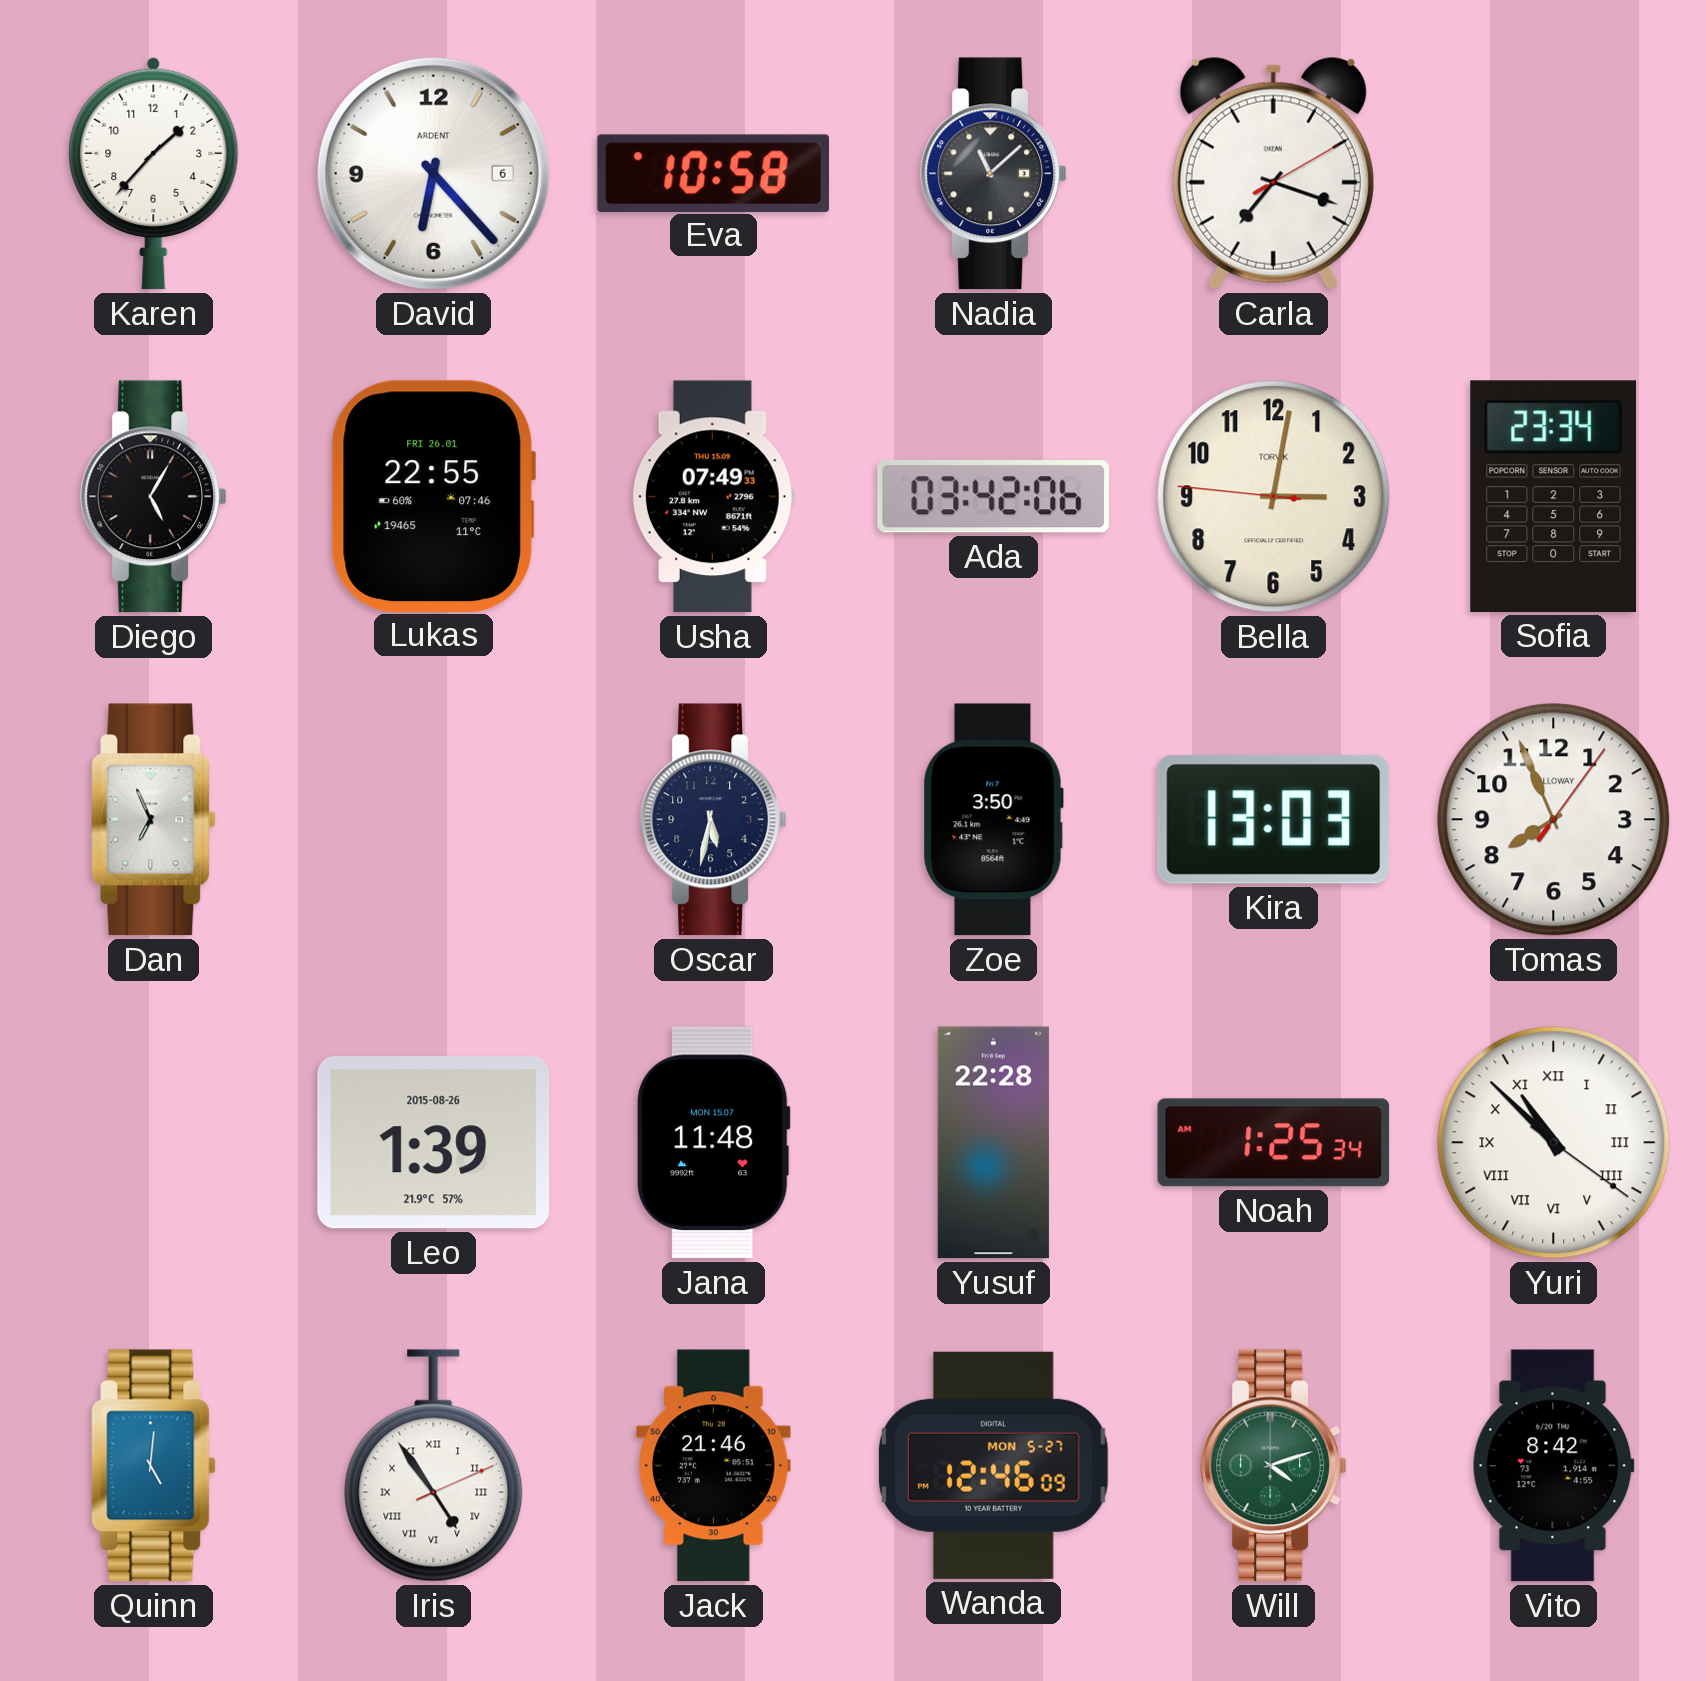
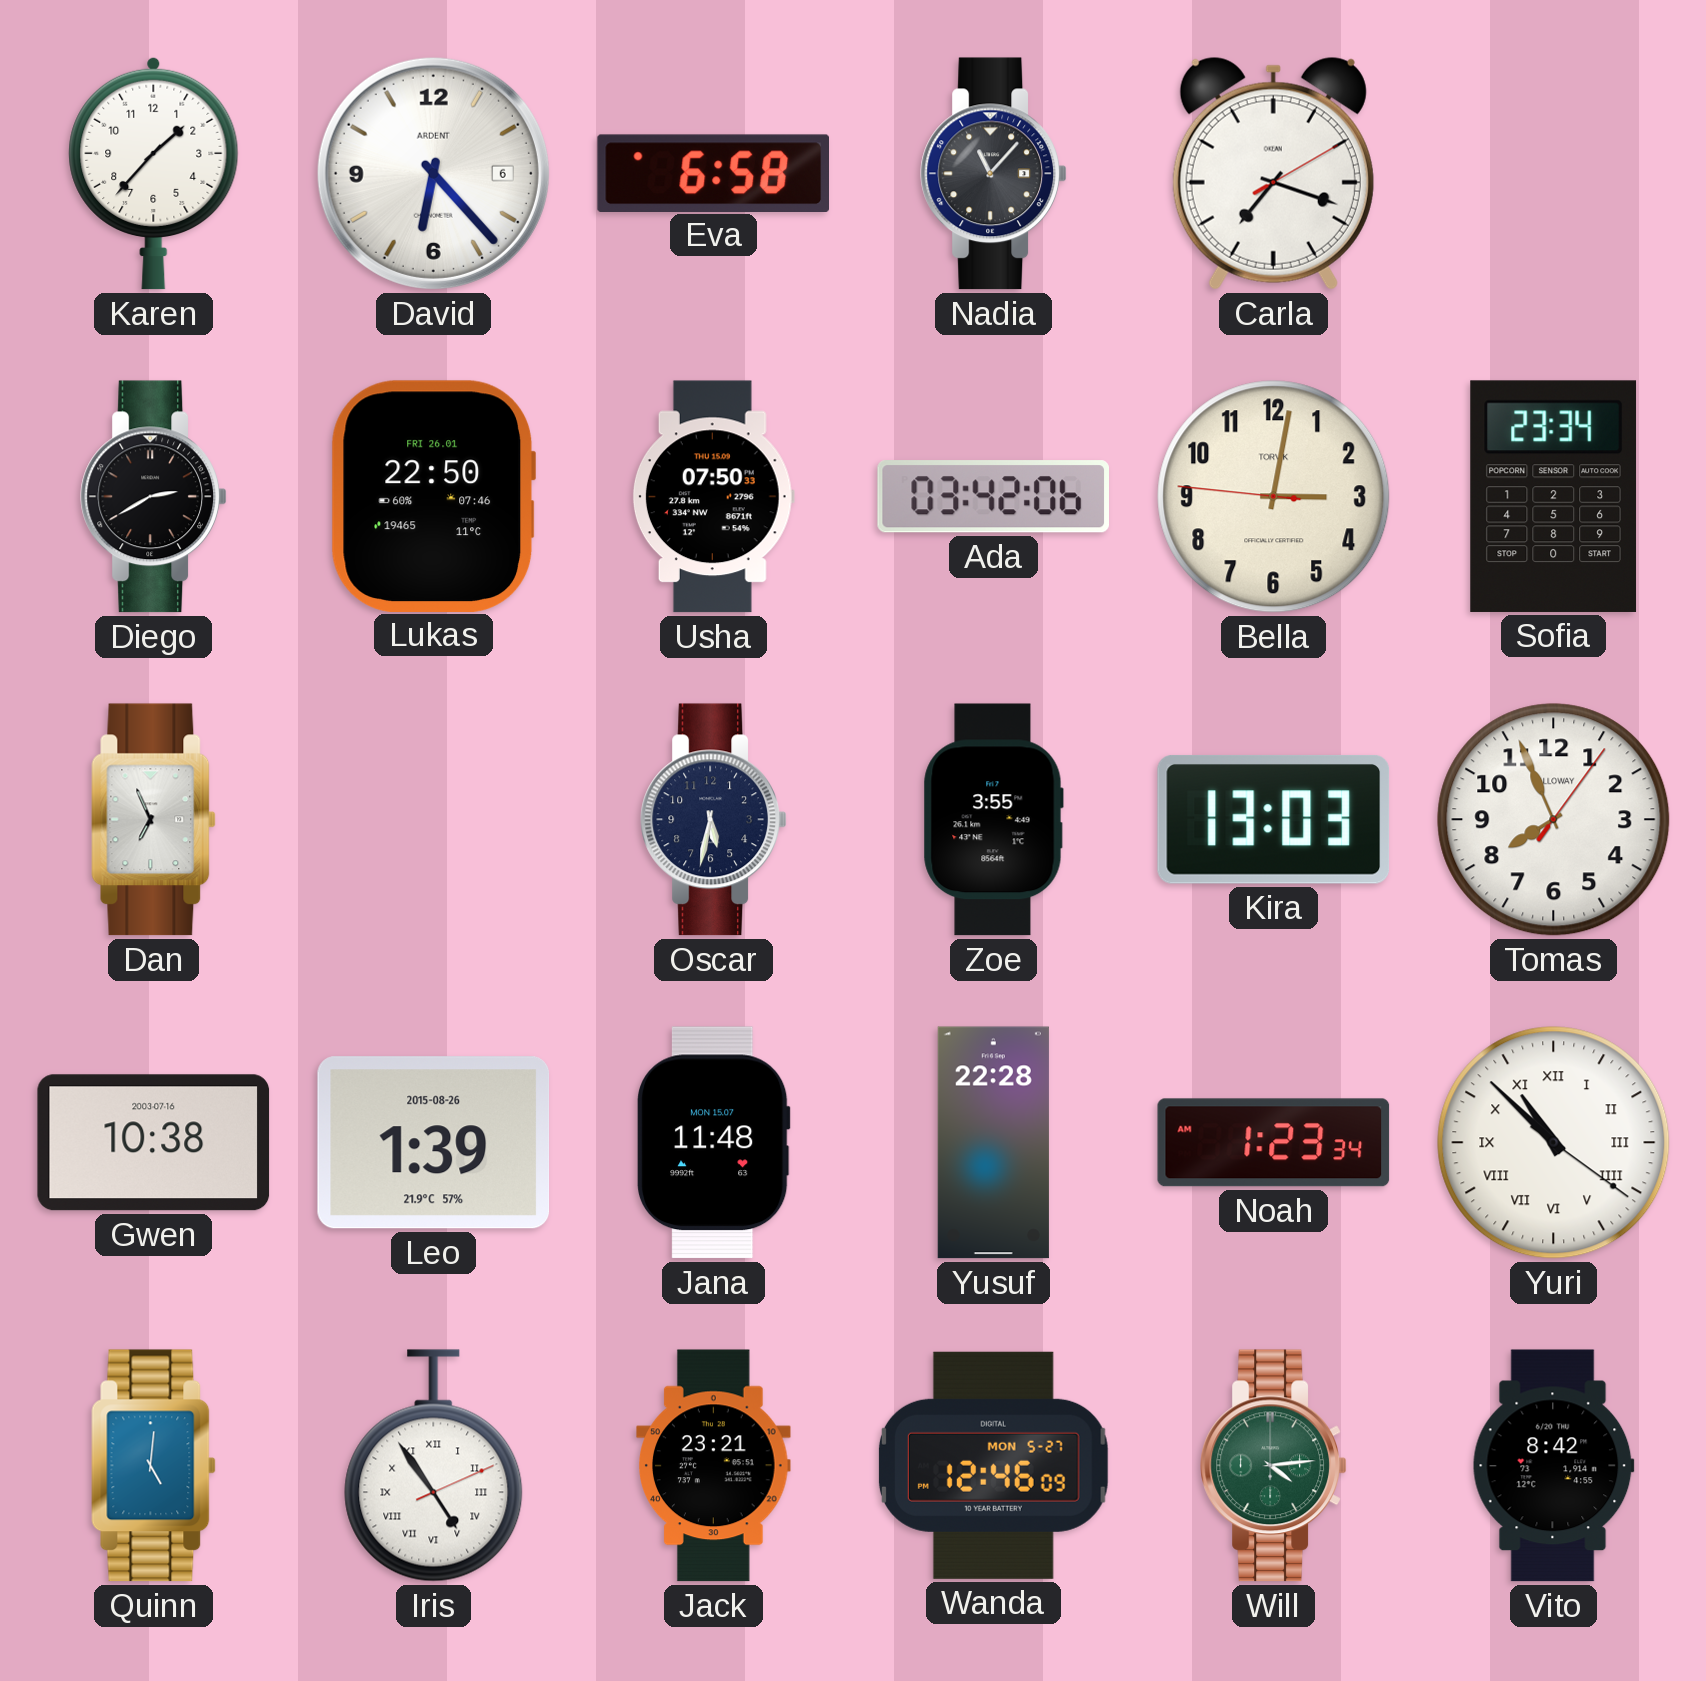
Eva: 10:58 -> 6:58 (713, 173)
Nadia: 11:08 -> 11:07 (994, 174)
Diego: 5:05 -> 2:40 (154, 497)
Lukas: 22:55 -> 22:50 (433, 496)
Usha: 07:49 -> 07:50 (713, 497)
Zoe: 3:50 -> 3:55 (993, 820)
Gwen: none -> 10:38 (154, 1143)
Noah: 1:25 -> 1:23 (1274, 1143)
Jack: 21:46 -> 23:21 (714, 1466)
Will: 4:12 -> 4:14 (1274, 1466)
